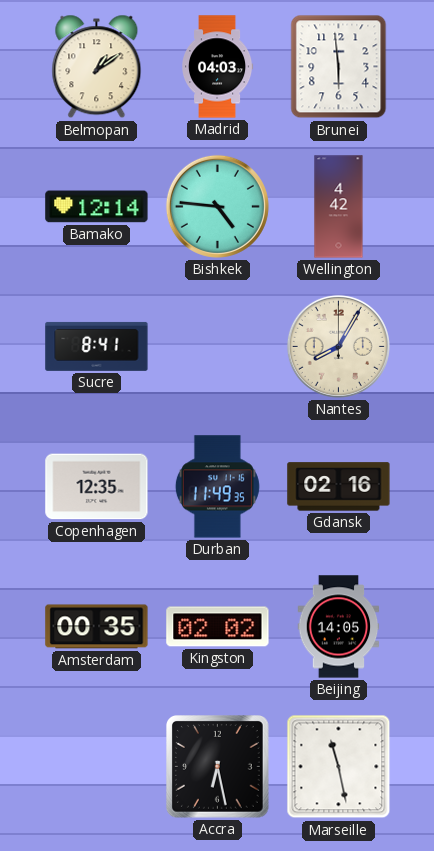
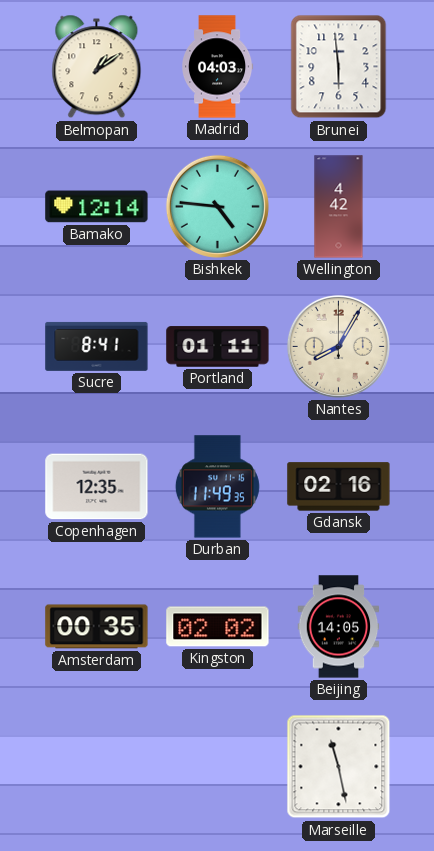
Portland: none -> 01:11 (218, 347)
Accra: 6:28 -> none (218, 767)
